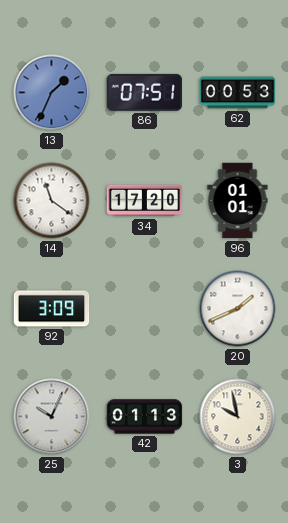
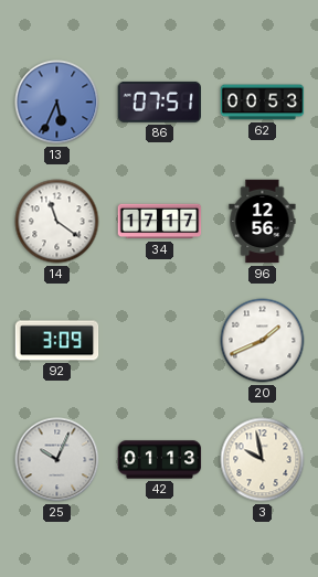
13: 1:34 -> 5:34 (57, 103)
34: 17:20 -> 17:17 (160, 222)
96: 01:01 -> 12:56 (263, 222)
